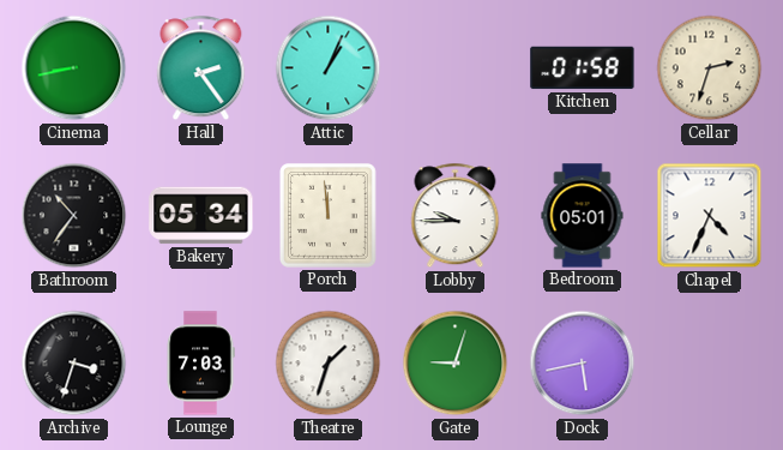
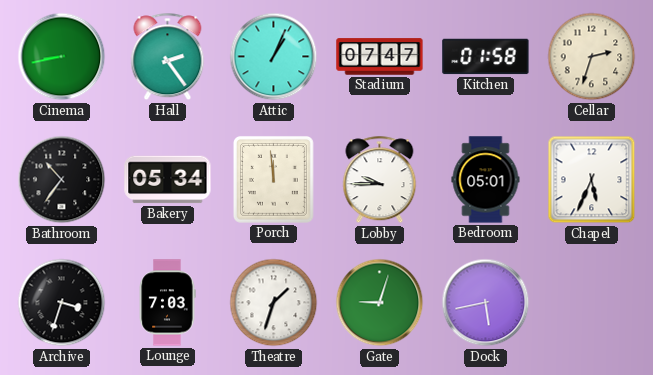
Stadium: none -> 07:47 (380, 57)
Chapel: 4:34 -> 5:34 (592, 180)
